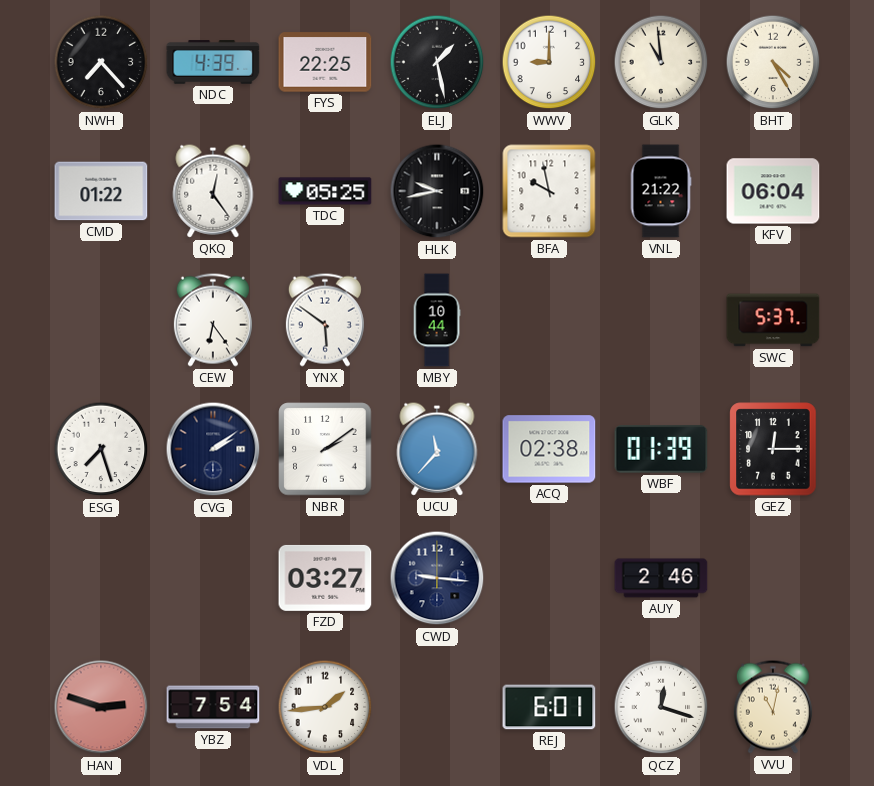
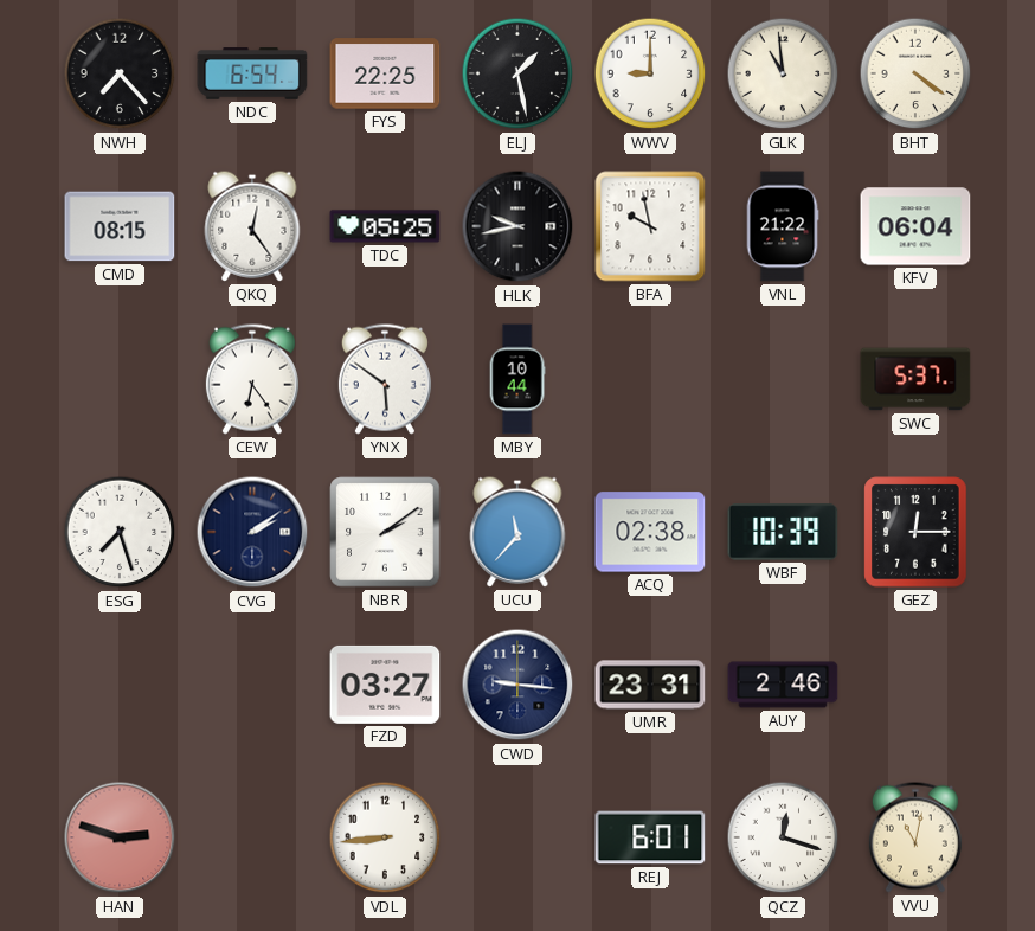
NDC: 4:39 -> 6:54 (252, 73)
BHT: 4:25 -> 4:21 (915, 73)
CMD: 01:22 -> 08:15 (120, 226)
WBF: 01:39 -> 10:39 (783, 532)
UMR: none -> 23:31 (650, 685)
YBZ: 7:54 -> none (213, 707)
VDL: 1:44 -> 8:44 (385, 837)
